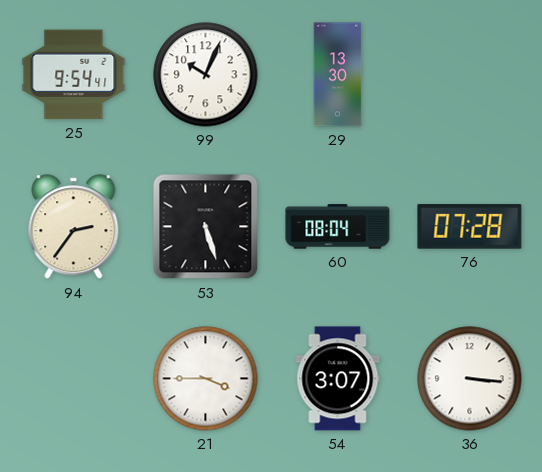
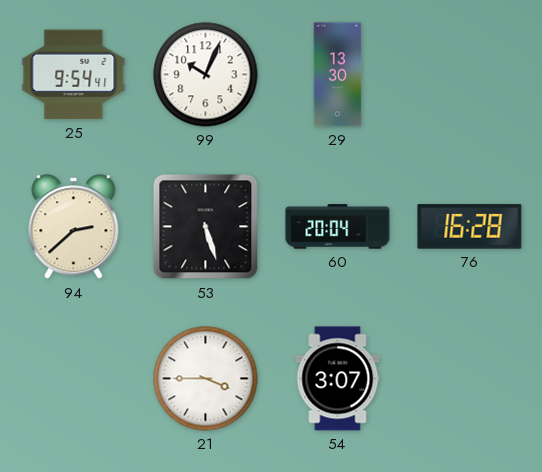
94: 2:36 -> 2:38 (74, 227)
60: 08:04 -> 20:04 (338, 227)
76: 07:28 -> 16:28 (470, 227)
36: 3:16 -> none (470, 379)
